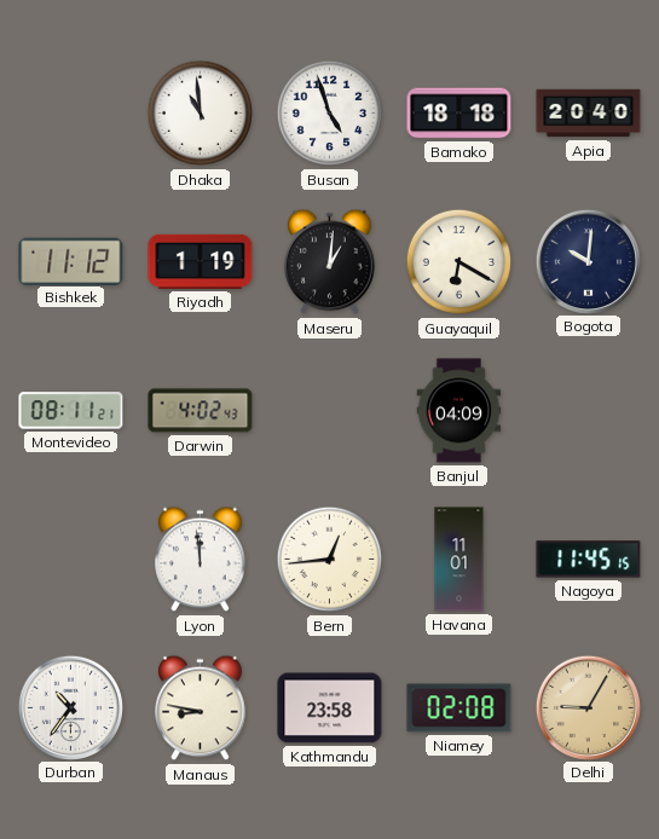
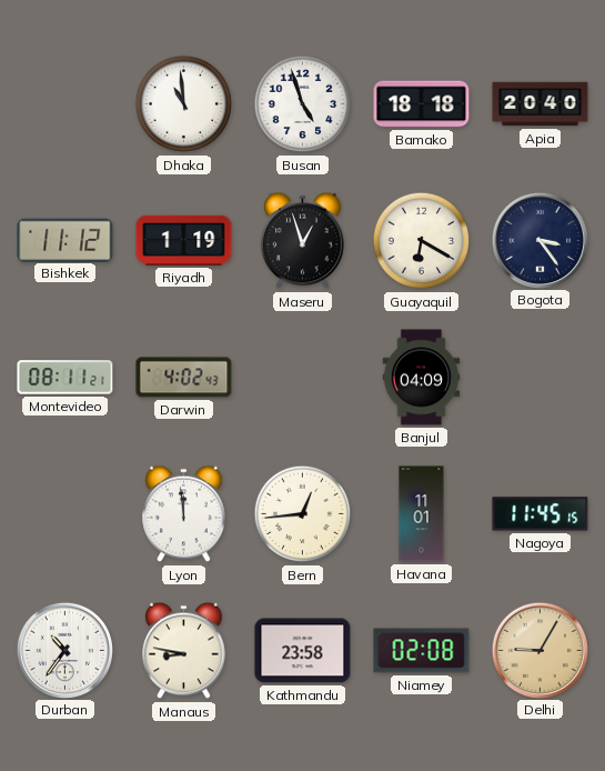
Maseru: 1:01 -> 12:57 (303, 241)
Bogota: 10:01 -> 3:24 (540, 240)
